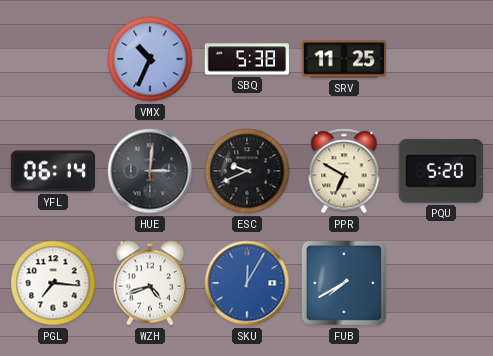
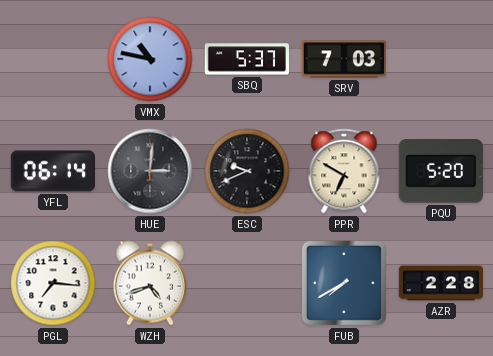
VMX: 10:34 -> 10:47 (150, 59)
SBQ: 5:38 -> 5:37 (247, 59)
SRV: 11:25 -> 7:03 (343, 59)
SKU: 12:05 -> none (247, 283)
AZR: none -> 2:28 (440, 283)
